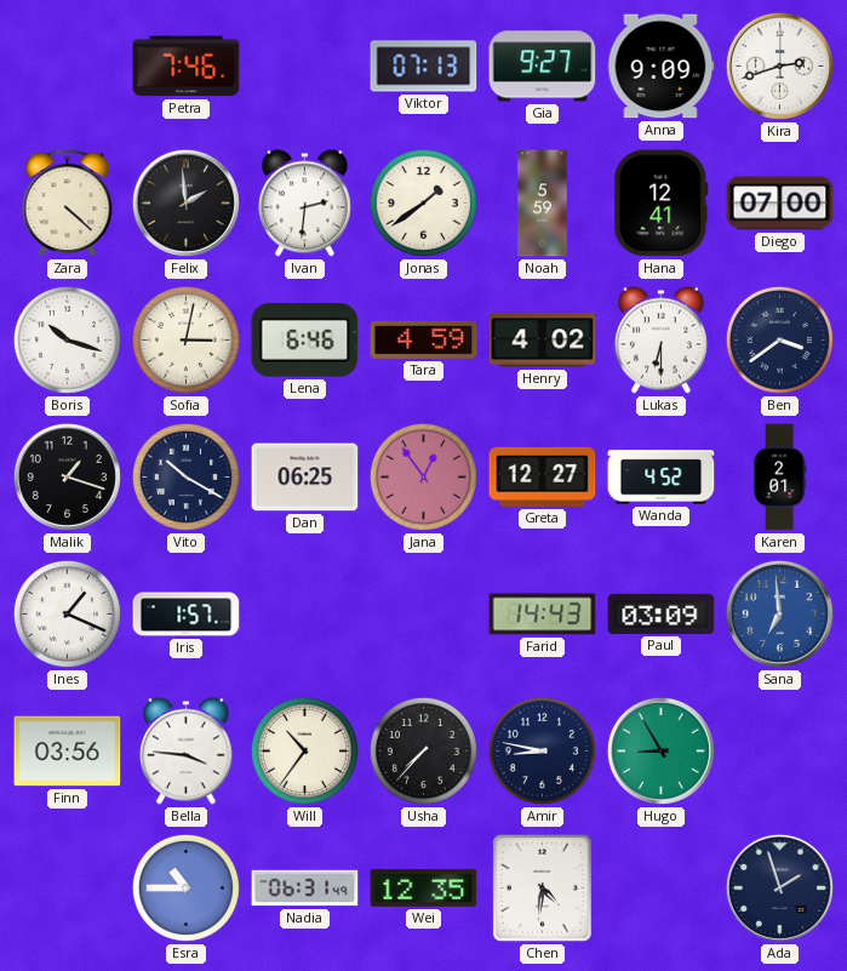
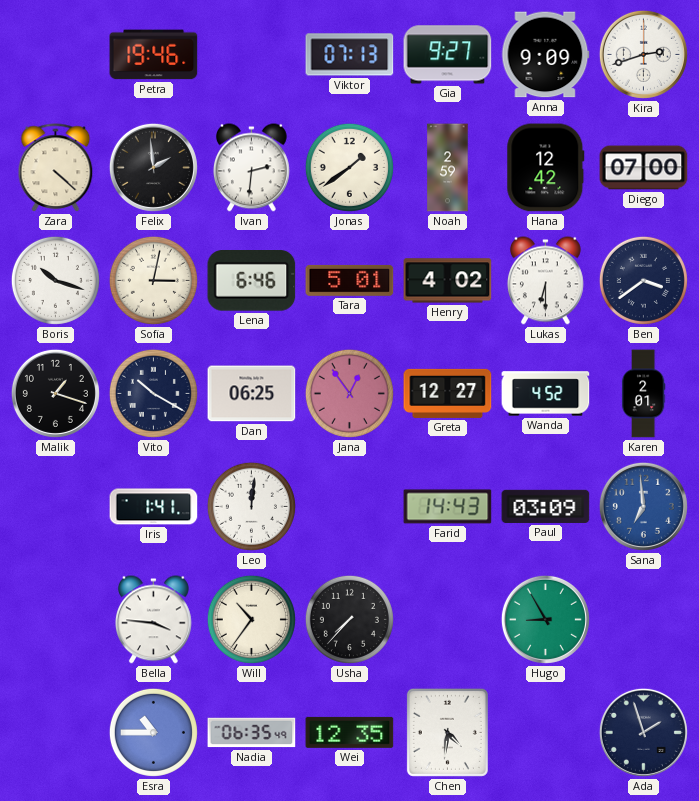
Petra: 7:46 -> 19:46 (154, 55)
Noah: 5:59 -> 2:59 (448, 168)
Hana: 12:41 -> 12:42 (546, 168)
Tara: 4:59 -> 5:01 (350, 280)
Ines: 1:19 -> none (67, 613)
Iris: 1:57 -> 1:41 (154, 507)
Leo: none -> 12:01 (251, 506)
Finn: 03:56 -> none (68, 752)
Amir: 8:47 -> none (542, 750)
Nadia: 06:31 -> 06:35 (252, 733)
